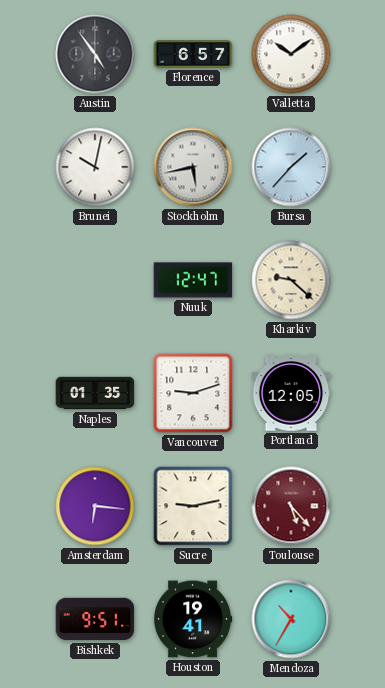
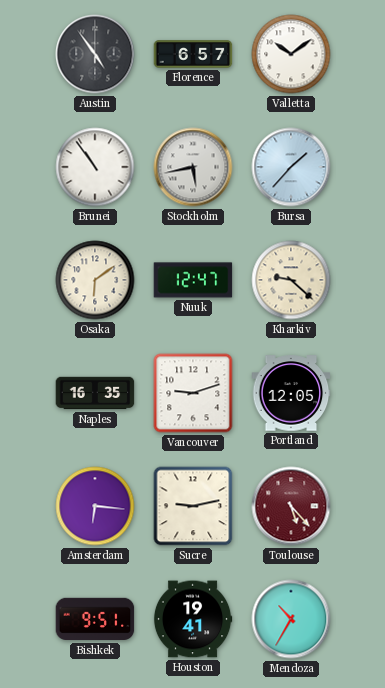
Brunei: 10:02 -> 10:54 (95, 167)
Osaka: none -> 6:09 (95, 280)
Naples: 01:35 -> 16:35 (95, 393)
